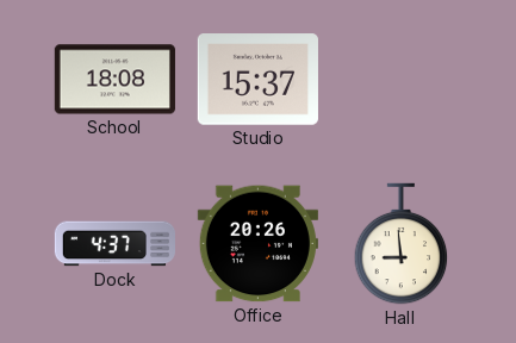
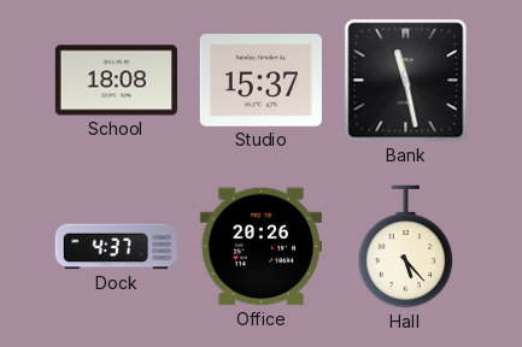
Bank: none -> 11:28 (406, 81)
Hall: 8:59 -> 5:23 (406, 247)
